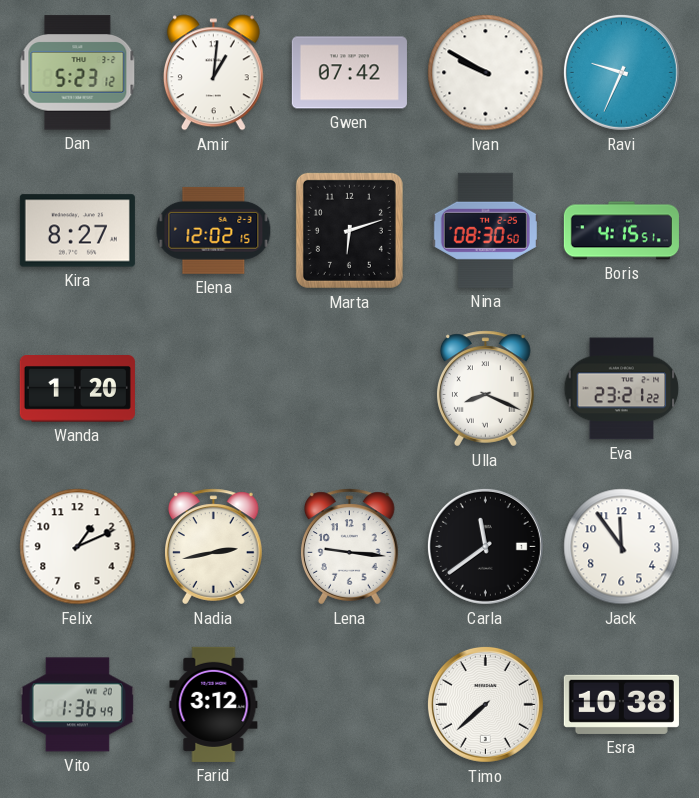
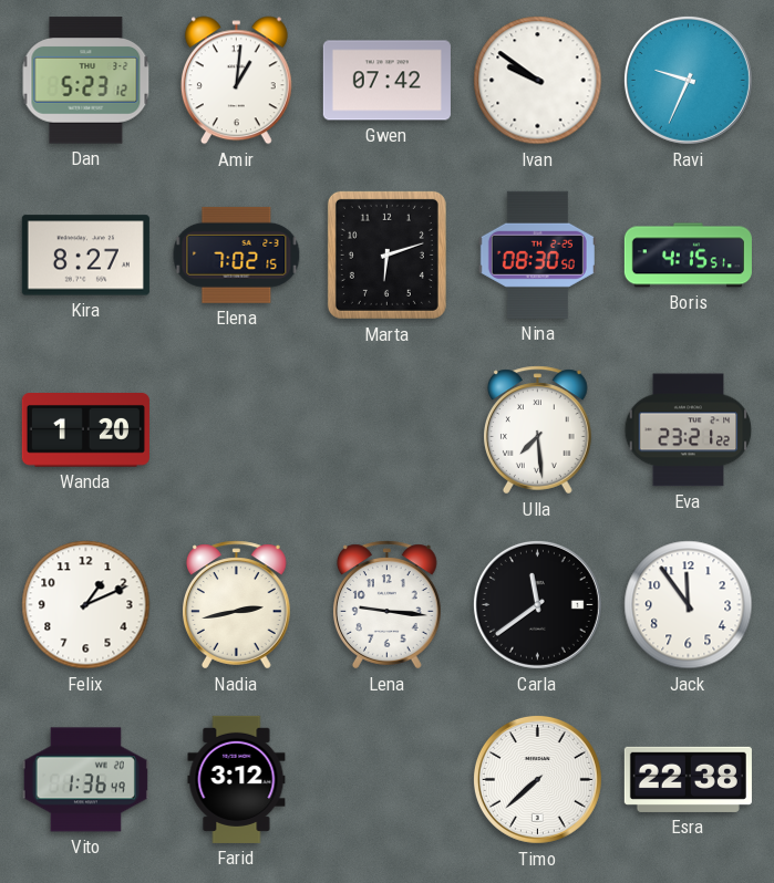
Ivan: 9:50 -> 9:51 (538, 81)
Elena: 12:02 -> 7:02 (237, 254)
Ulla: 8:19 -> 7:29 (538, 430)
Esra: 10:38 -> 22:38 (688, 779)
